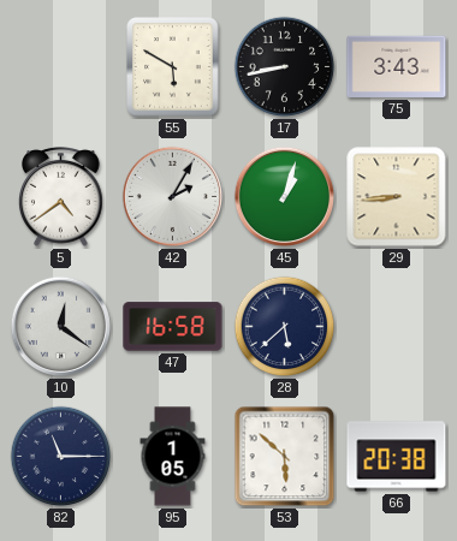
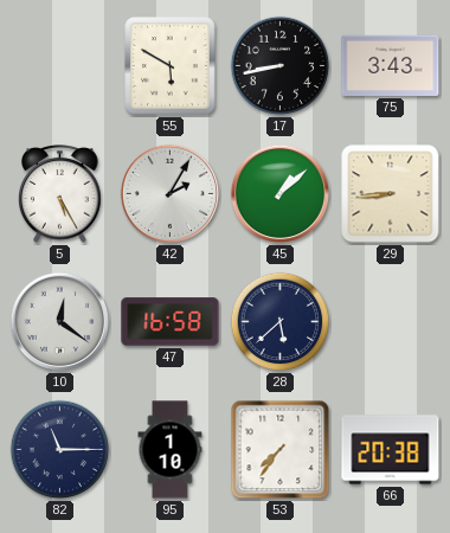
5: 4:39 -> 5:25 (60, 194)
45: 1:03 -> 1:08 (279, 193)
95: 1:05 -> 1:10 (171, 450)
53: 5:52 -> 7:36 (281, 450)
